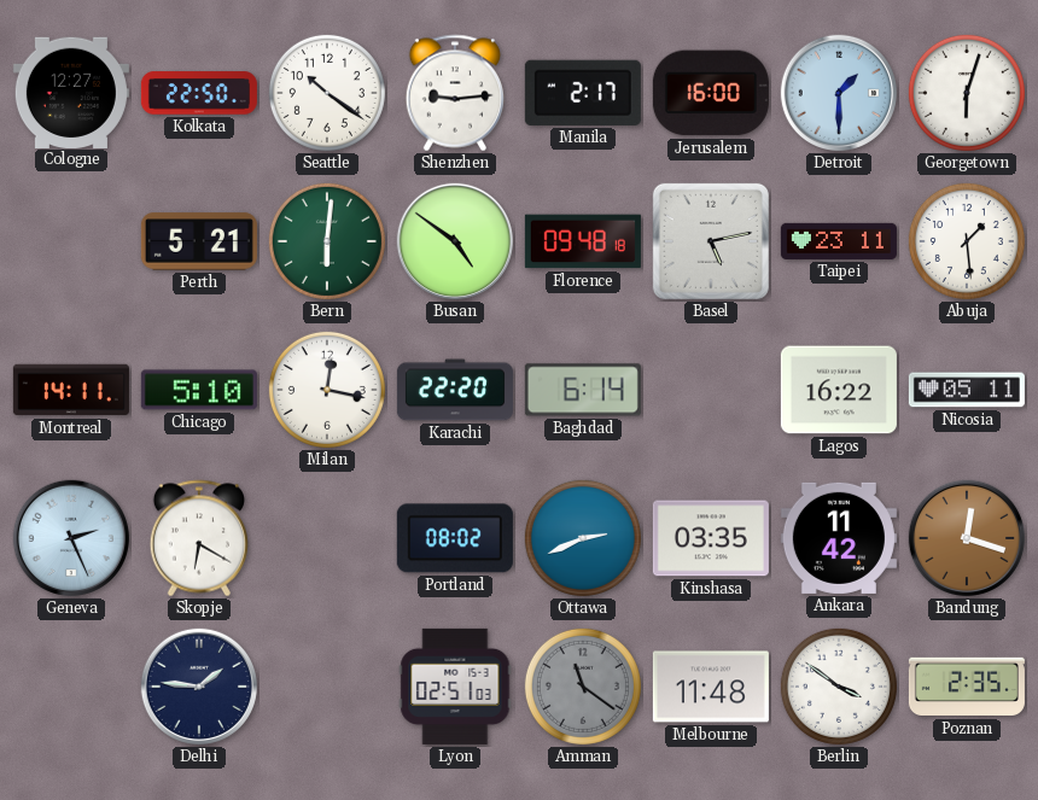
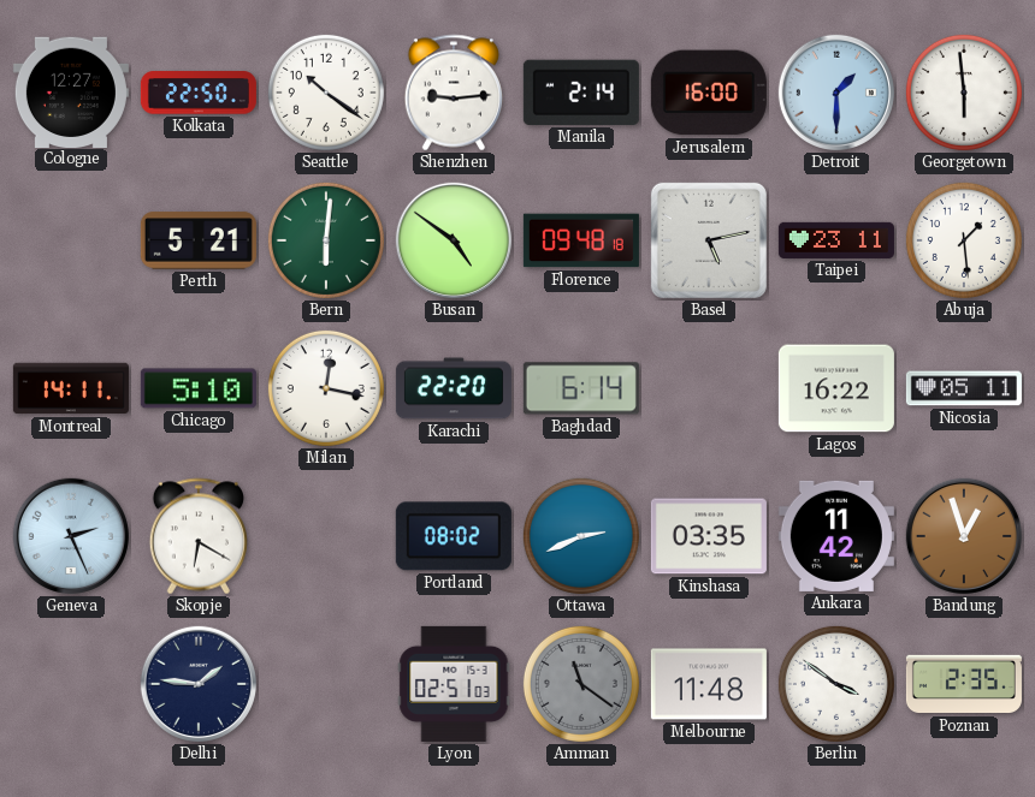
Manila: 2:17 -> 2:14 (581, 93)
Georgetown: 6:03 -> 5:59 (964, 93)
Bandung: 12:18 -> 12:57 (964, 536)
